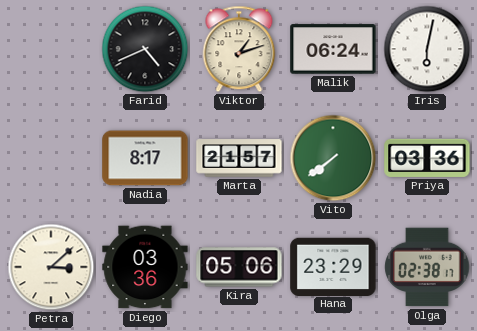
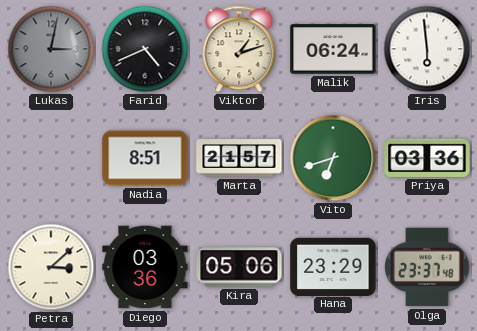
Lukas: none -> 3:02 (51, 49)
Iris: 6:02 -> 5:59 (427, 49)
Nadia: 8:17 -> 8:51 (145, 158)
Vito: 7:39 -> 6:42 (333, 158)
Olga: 02:38 -> 23:37 (427, 267)
